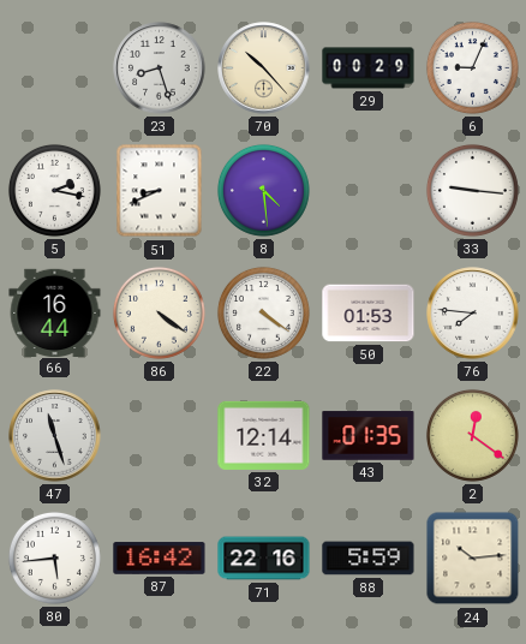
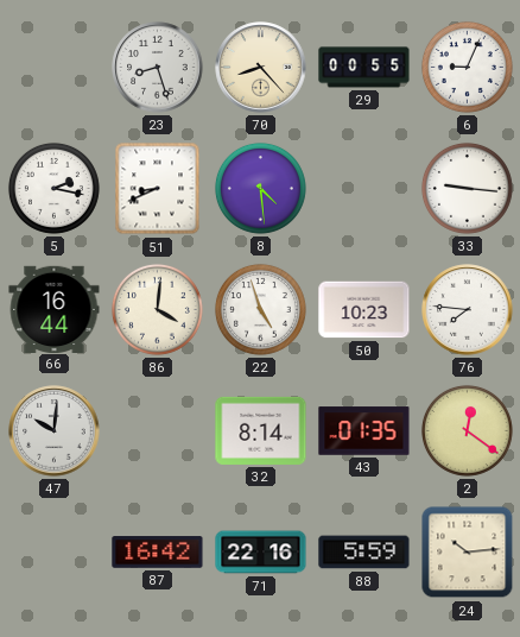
70: 10:23 -> 8:23 (261, 68)
29: 00:29 -> 00:55 (364, 68)
86: 4:21 -> 4:01 (157, 309)
22: 4:21 -> 4:57 (260, 309)
50: 01:53 -> 10:23 (364, 310)
47: 11:27 -> 10:01 (55, 431)
32: 12:14 -> 8:14 (261, 430)
80: 5:44 -> none (54, 557)
